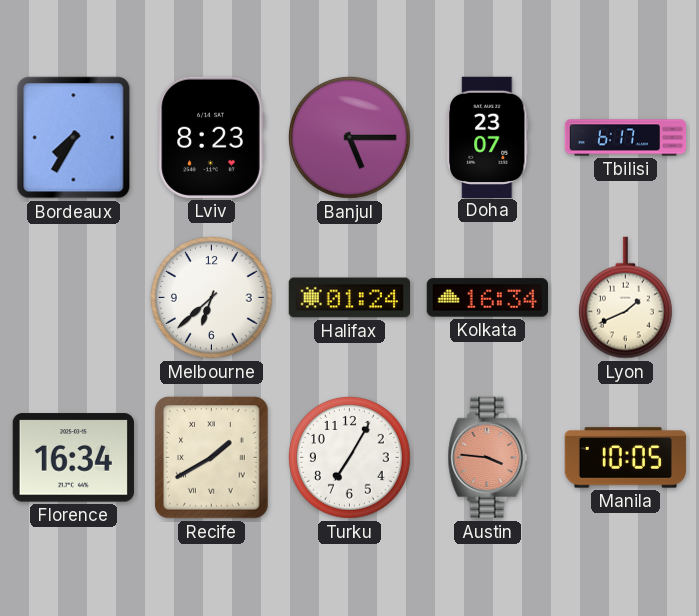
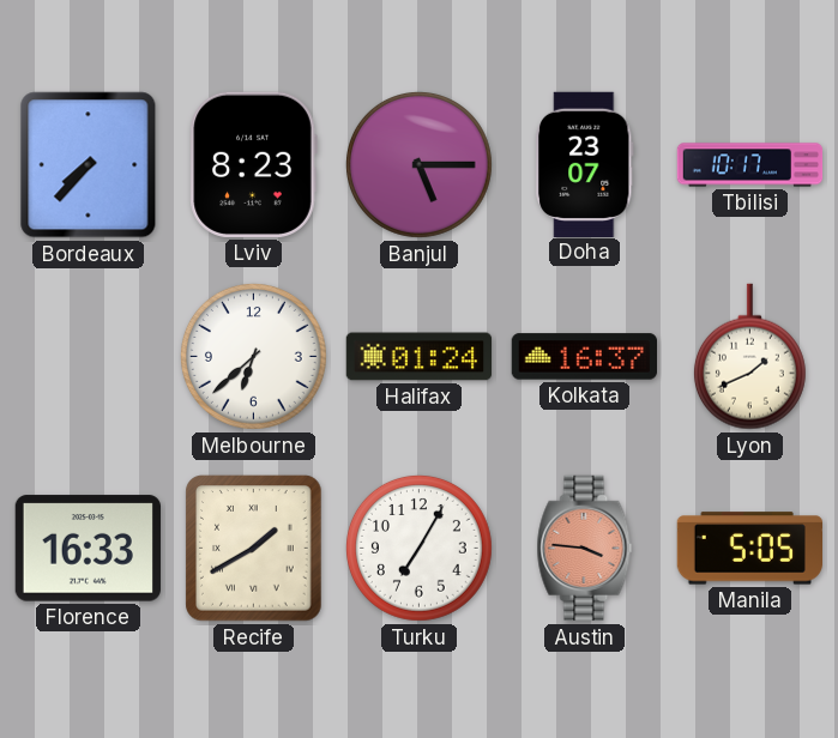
Bordeaux: 7:35 -> 7:37 (89, 165)
Tbilisi: 6:17 -> 10:17 (750, 165)
Kolkata: 16:34 -> 16:37 (584, 357)
Florence: 16:34 -> 16:33 (88, 549)
Manila: 10:05 -> 5:05 (749, 549)
